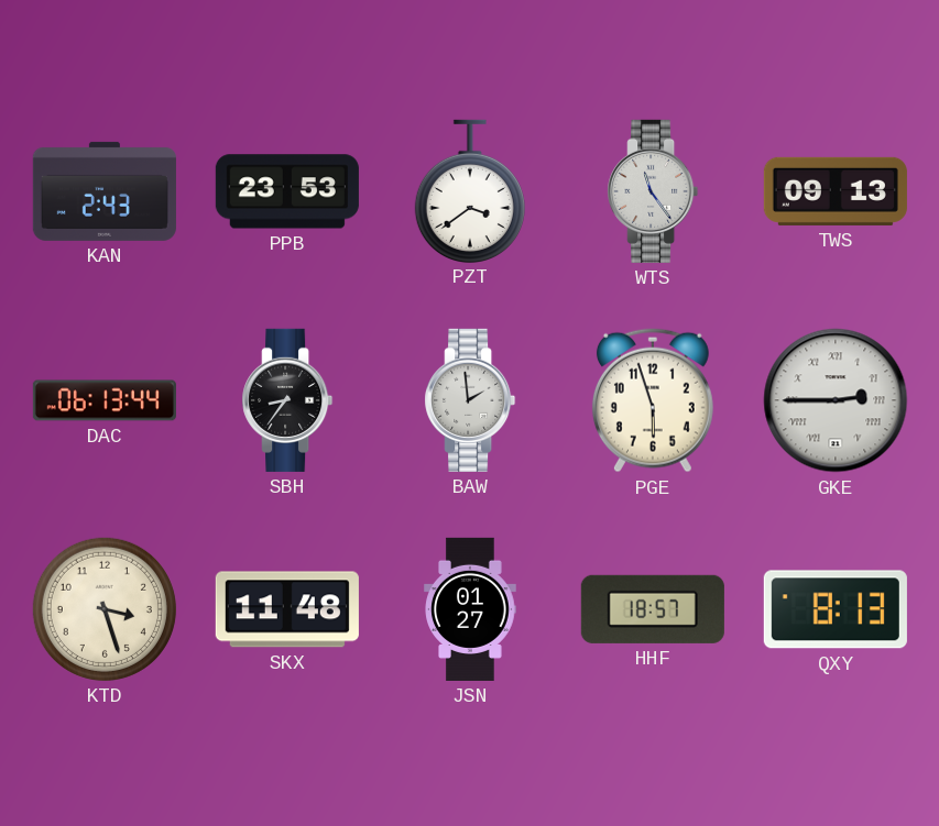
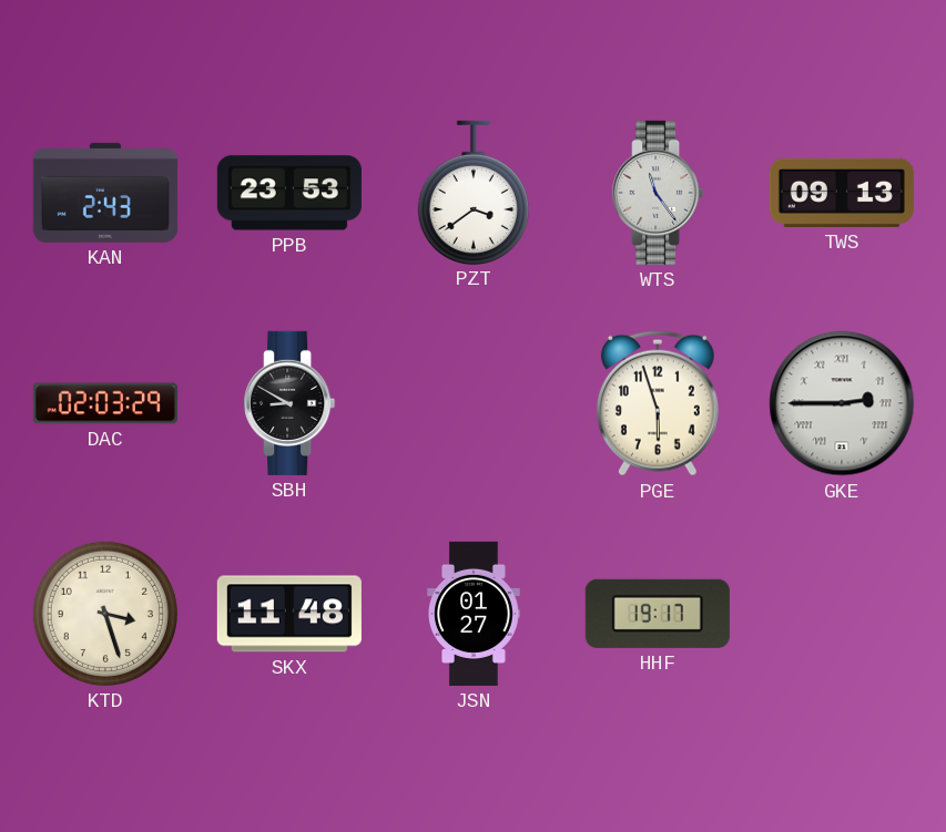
DAC: 06:13 -> 02:03 (105, 403)
SBH: 8:36 -> 8:50 (289, 403)
BAW: 1:59 -> none (470, 400)
HHF: 18:57 -> 19:17 (658, 614)
QXY: 8:13 -> none (836, 609)
